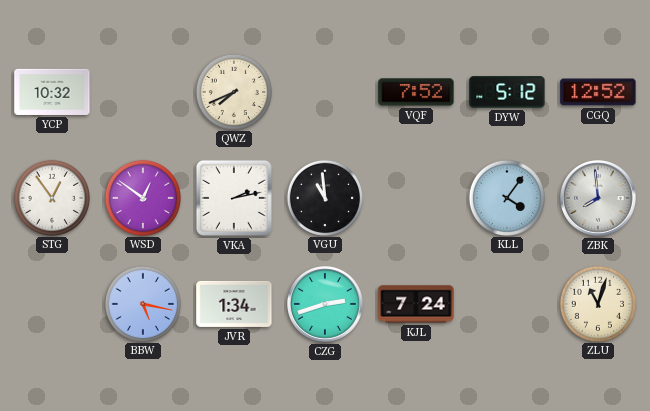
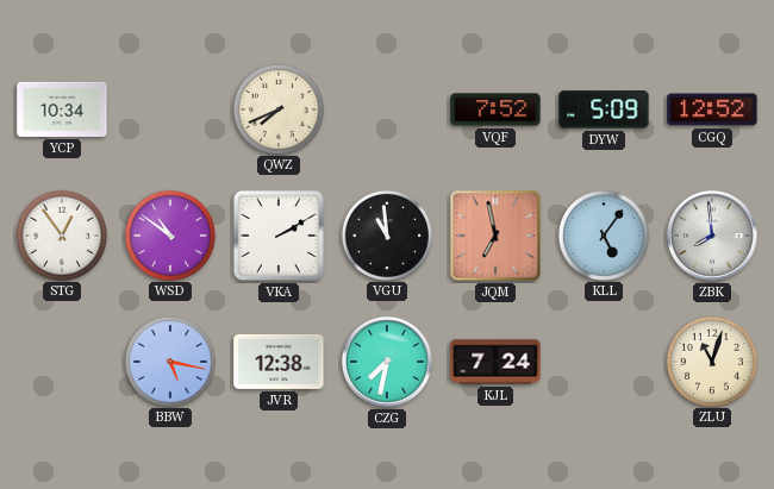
YCP: 10:32 -> 10:34 (62, 109)
DYW: 5:12 -> 5:09 (604, 109)
WSD: 12:51 -> 10:51 (169, 234)
VKA: 2:13 -> 2:10 (279, 236)
JQM: none -> 6:58 (495, 236)
KLL: 4:06 -> 5:06 (603, 234)
JVR: 1:34 -> 12:38 (279, 362)
CZG: 2:42 -> 7:32 (388, 363)
